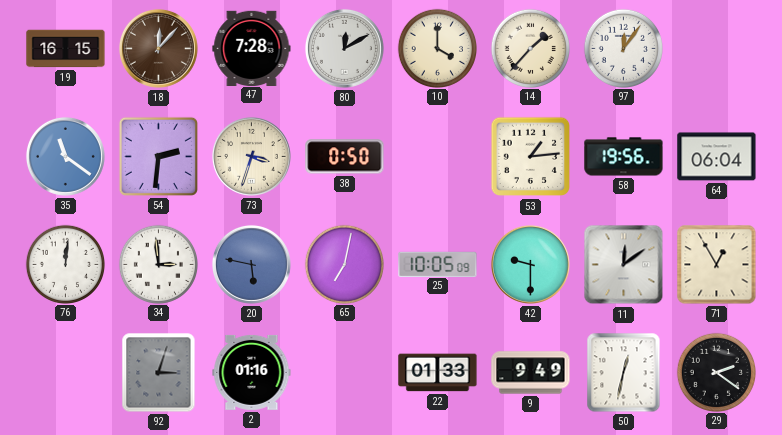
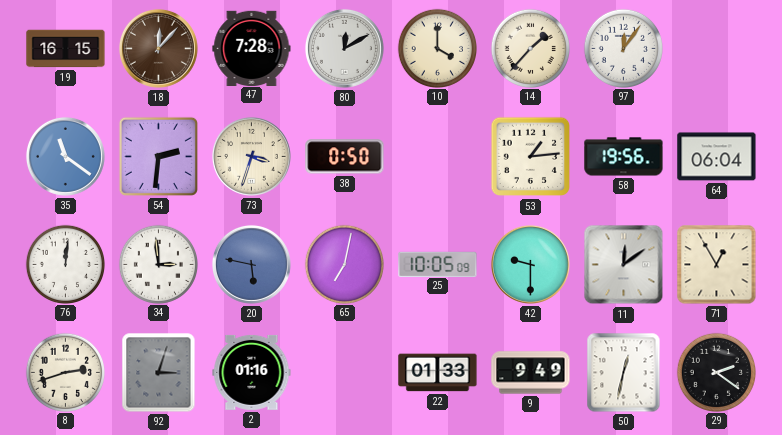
8: none -> 2:42 (65, 372)
